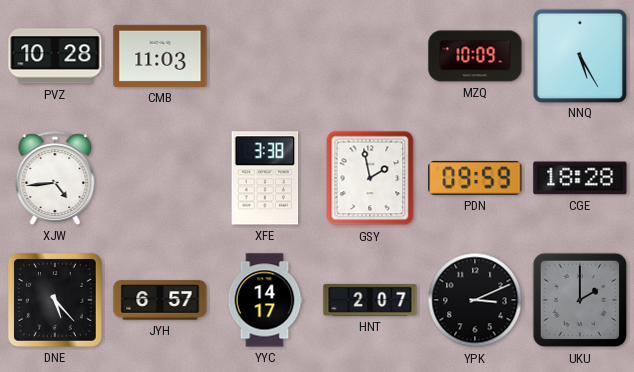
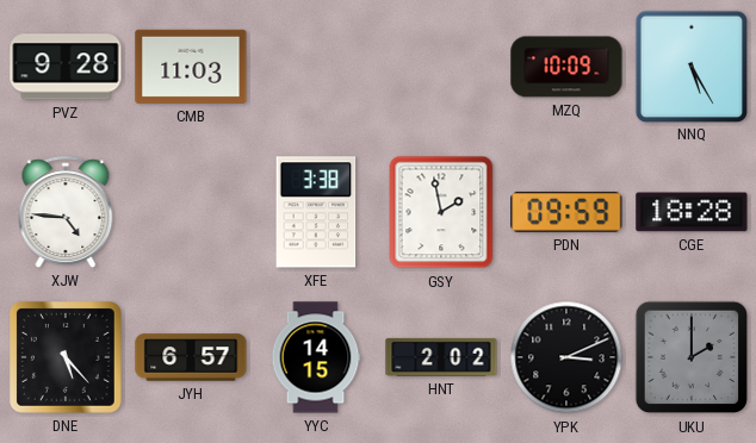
PVZ: 10:28 -> 9:28 (66, 67)
XJW: 4:44 -> 4:46 (66, 212)
YYC: 14:17 -> 14:15 (316, 357)
HNT: 2:07 -> 2:02 (441, 357)
